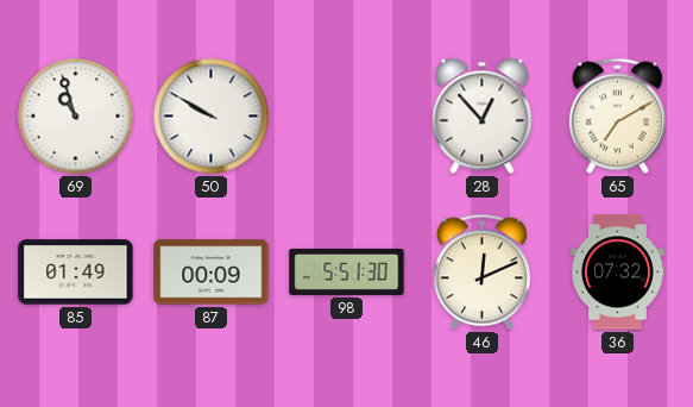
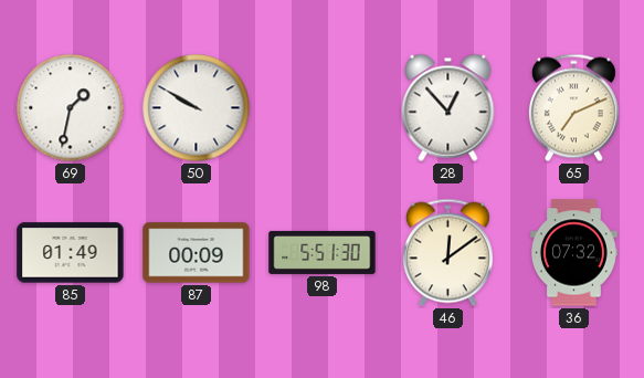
69: 10:57 -> 1:32 (71, 108)
65: 7:10 -> 7:11 (573, 108)
46: 12:11 -> 12:09 (447, 253)
